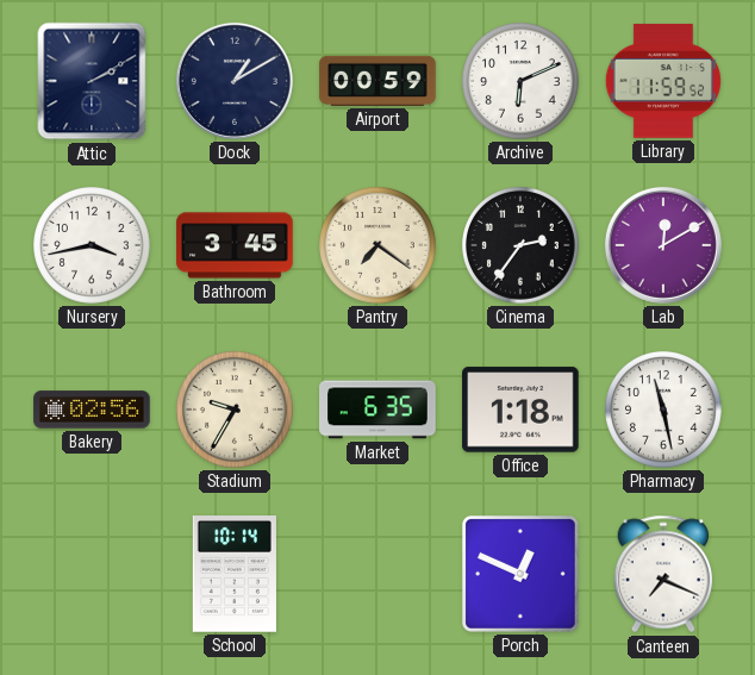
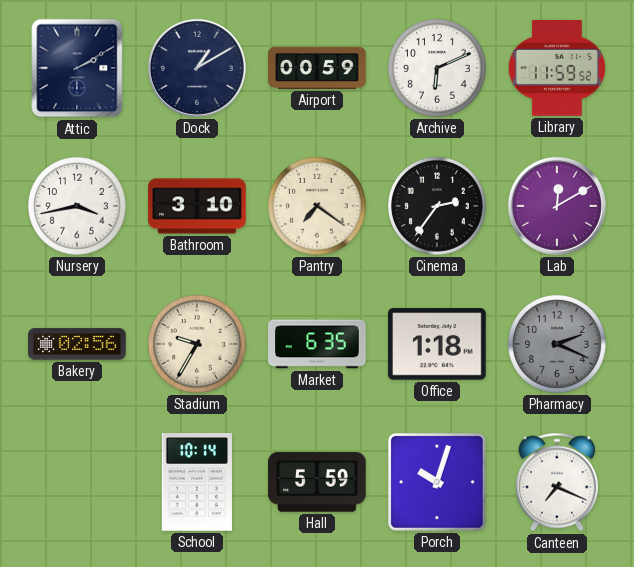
Bathroom: 3:45 -> 3:10 (197, 206)
Pharmacy: 11:28 -> 2:19 (558, 345)
Pharmacy dial: white -> grey (558, 345)
Hall: none -> 5:59 (317, 482)
Porch: 12:49 -> 10:03 (437, 482)
